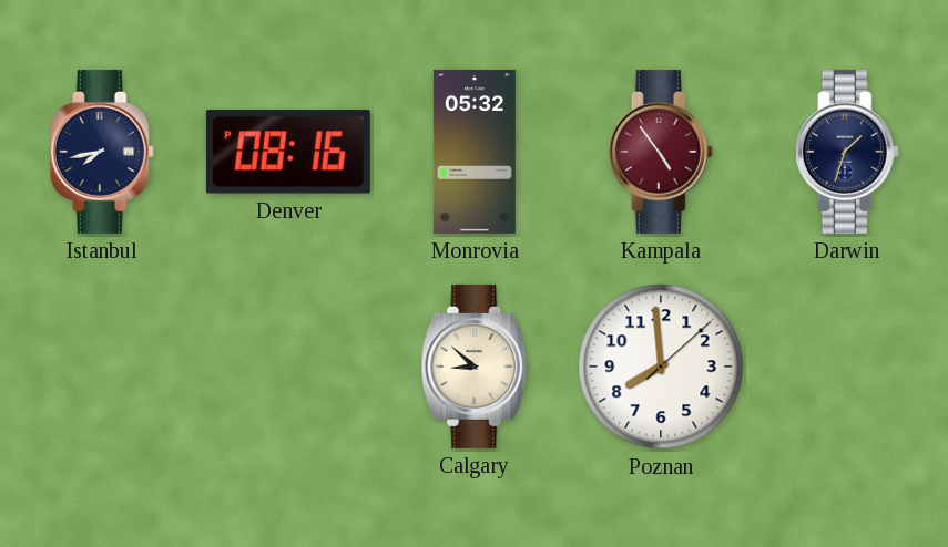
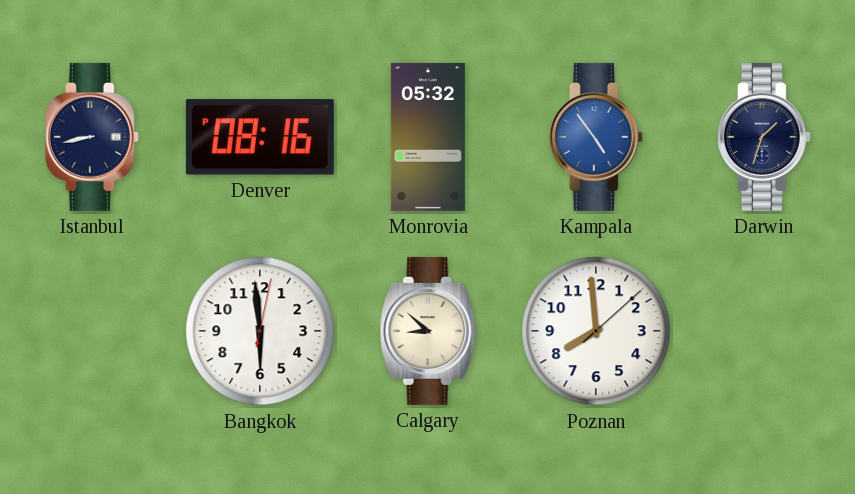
Istanbul: 7:43 -> 8:43 (92, 137)
Kampala dial: burgundy -> blue (596, 137)
Bangkok: none -> 5:59 (260, 331)
